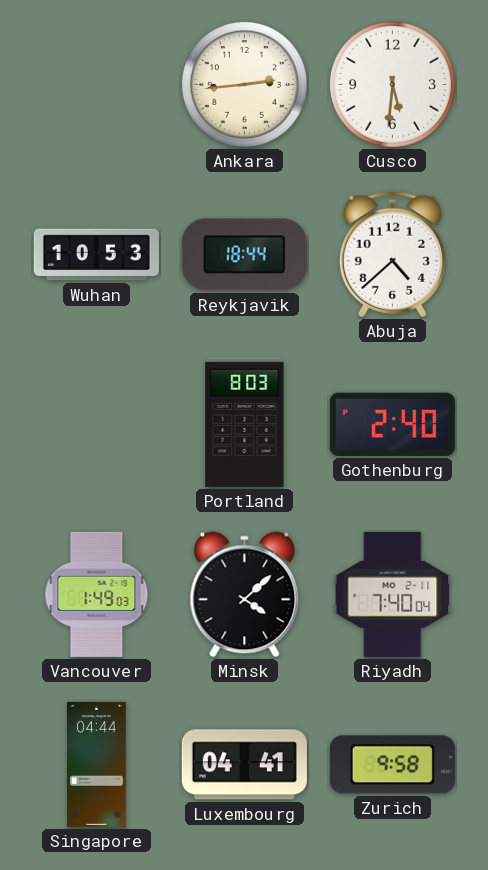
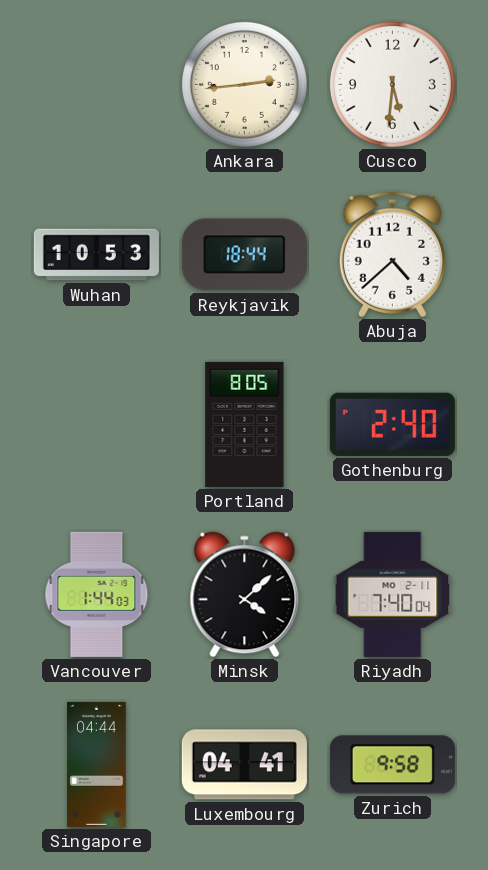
Portland: 8:03 -> 8:05 (245, 424)
Vancouver: 1:49 -> 1:44 (97, 594)
